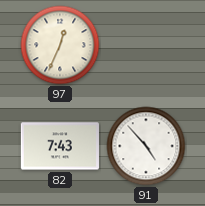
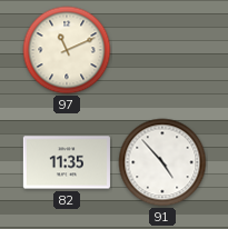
97: 12:34 -> 11:11 (67, 50)
82: 7:43 -> 11:35 (67, 162)
